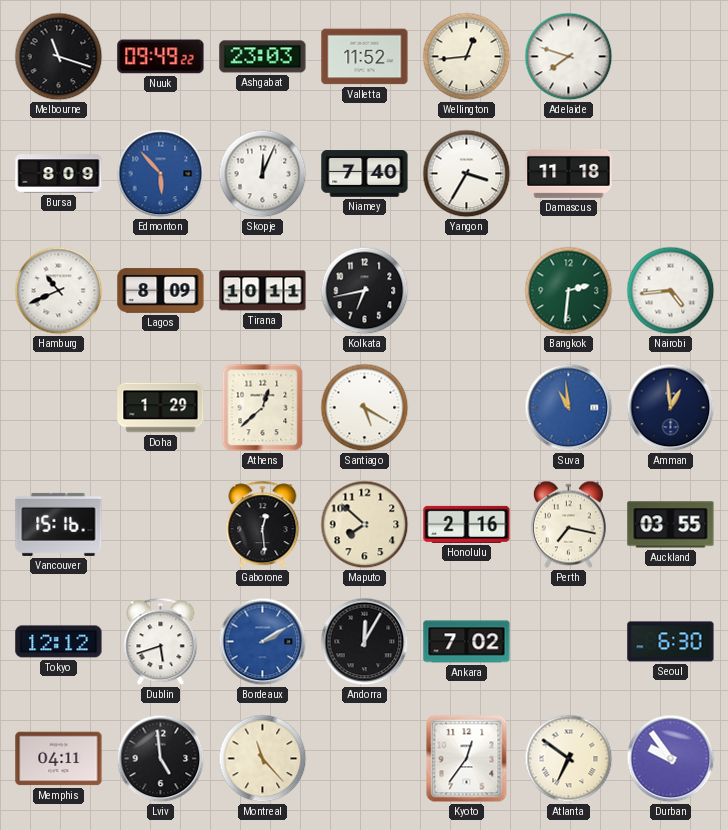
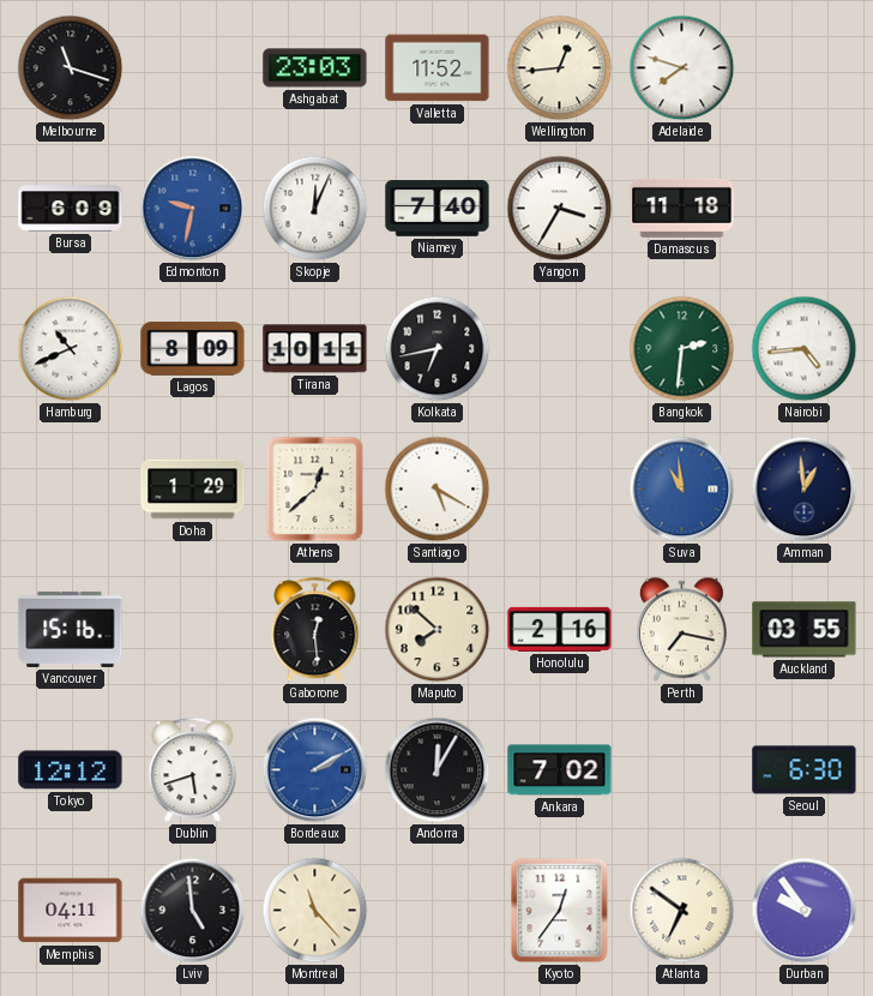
Nuuk: 09:49 -> none (161, 57)
Bursa: 8:09 -> 6:09 (71, 209)
Edmonton: 5:53 -> 9:32 (193, 209)
